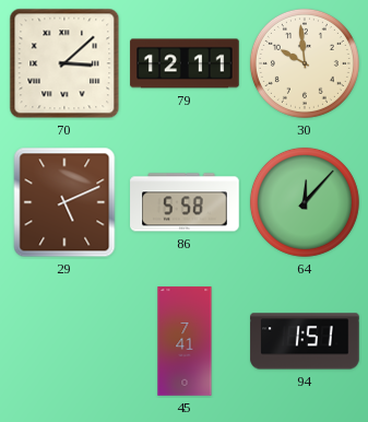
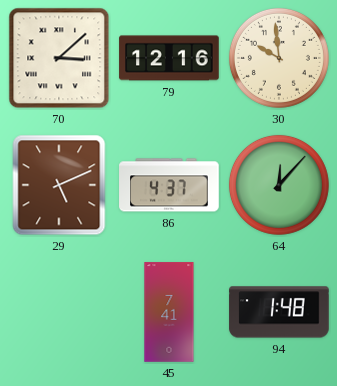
79: 12:11 -> 12:16 (169, 58)
86: 5:58 -> 4:37 (169, 185)
94: 1:51 -> 1:48 (279, 312)
